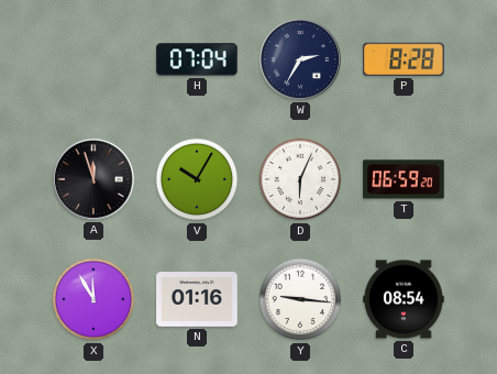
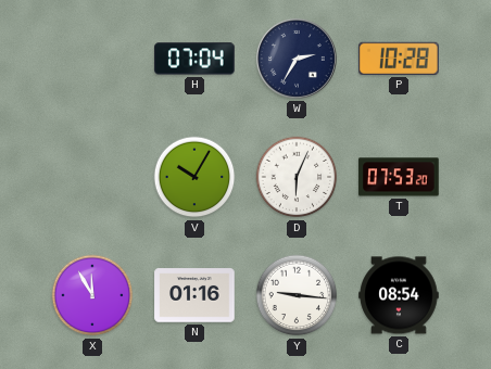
P: 8:28 -> 10:28 (400, 59)
A: 11:57 -> none (93, 179)
T: 06:59 -> 07:53 (399, 177)
